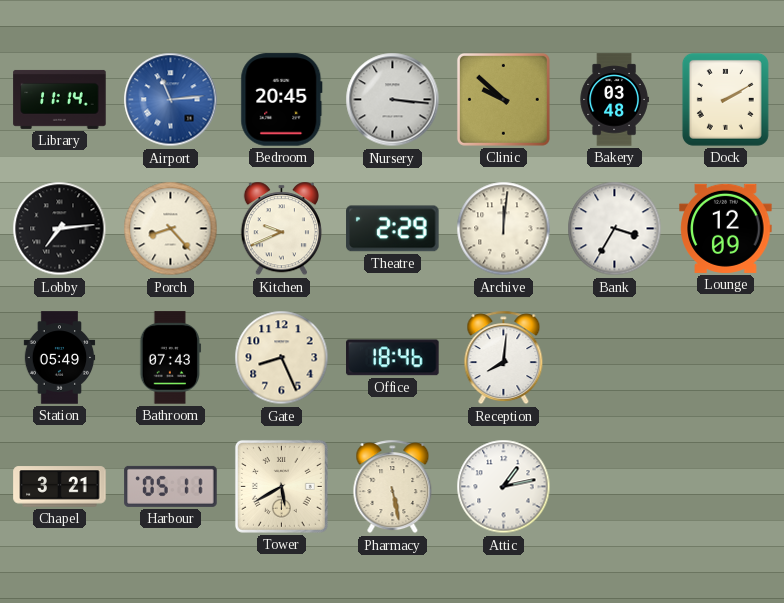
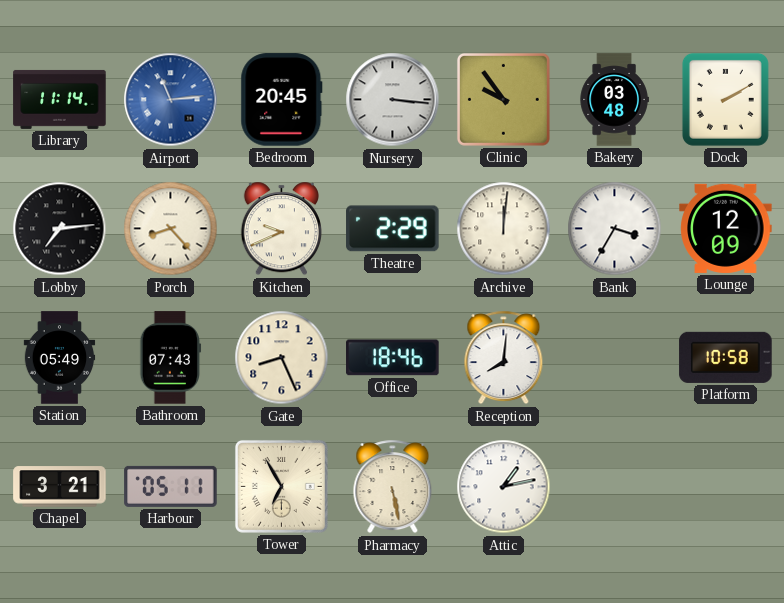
Clinic: 9:52 -> 9:54 (503, 99)
Platform: none -> 10:58 (726, 357)
Tower: 5:40 -> 6:55 (281, 486)
